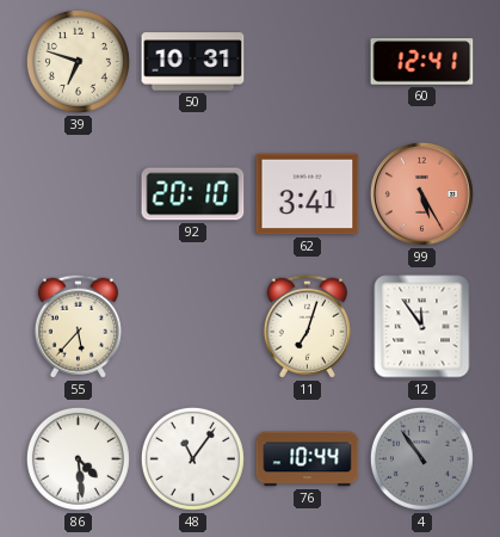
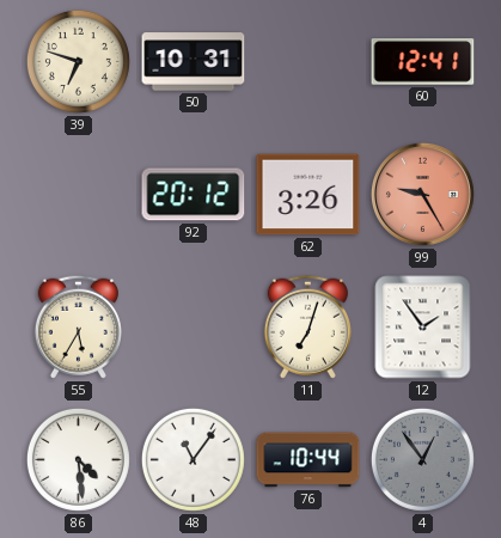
92: 20:10 -> 20:12 (194, 195)
62: 3:41 -> 3:26 (308, 195)
99: 5:25 -> 9:25 (422, 194)
55: 5:37 -> 5:35 (78, 326)
12: 11:54 -> 1:54 (423, 328)
4: 10:54 -> 12:54 (422, 459)
